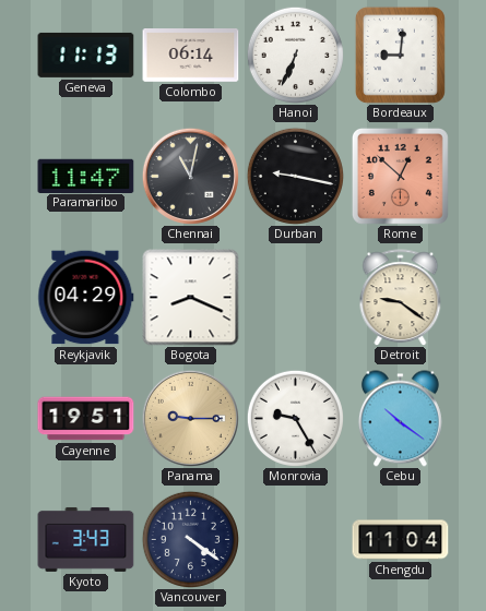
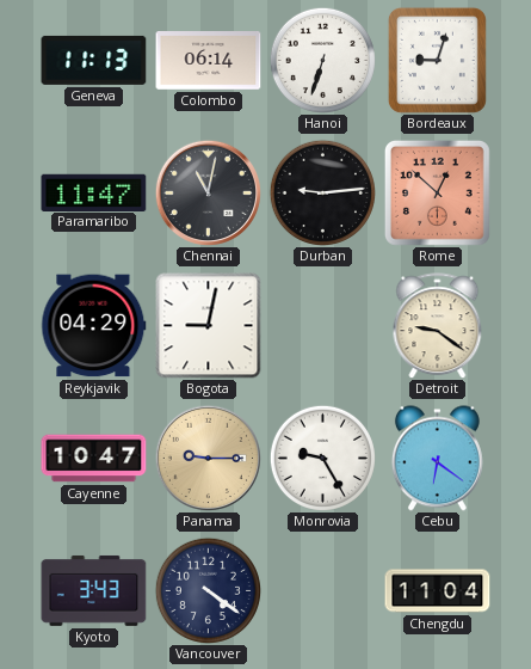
Hanoi: 6:34 -> 6:33 (322, 60)
Bordeaux: 9:01 -> 9:03 (437, 60)
Durban: 9:17 -> 9:14 (322, 192)
Bogota: 8:19 -> 9:02 (209, 326)
Cayenne: 19:51 -> 10:47 (94, 459)
Cebu: 10:21 -> 6:21 (437, 459)
